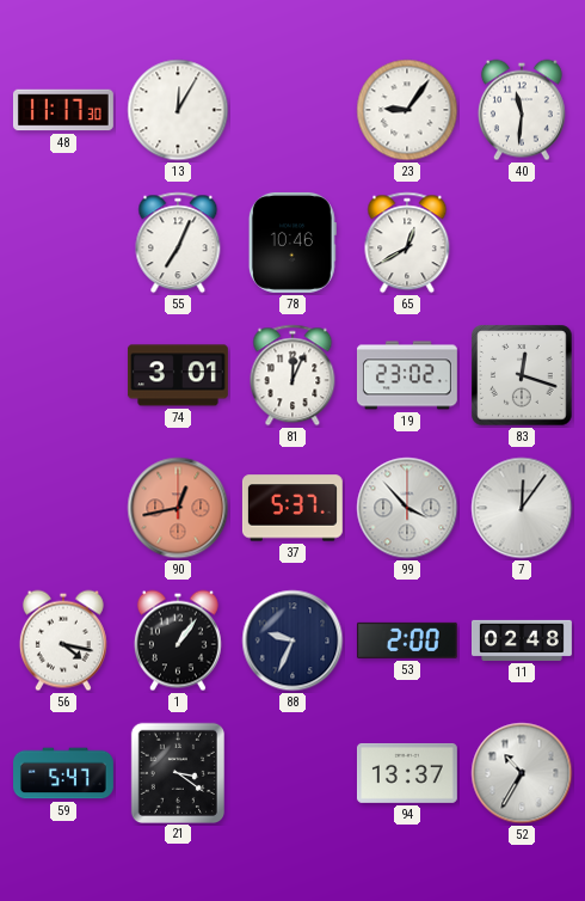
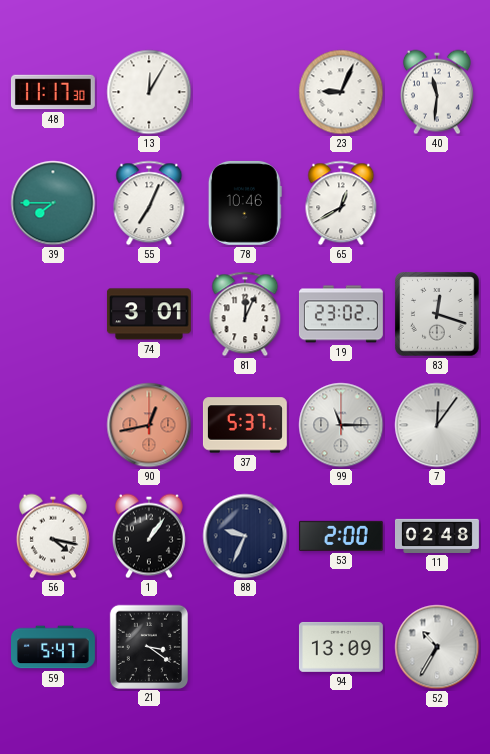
23: 9:06 -> 9:04 (341, 92)
39: none -> 7:45 (53, 203)
99: 3:53 -> 11:15 (341, 425)
94: 13:37 -> 13:09 (341, 647)
